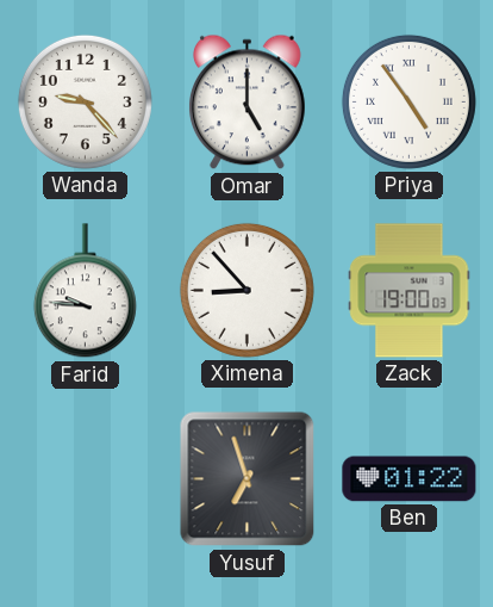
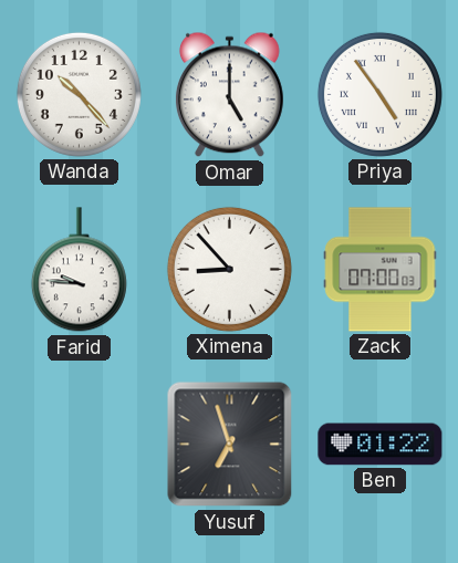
Wanda: 9:23 -> 10:23 (79, 94)
Zack: 19:00 -> 07:00 (381, 270)
